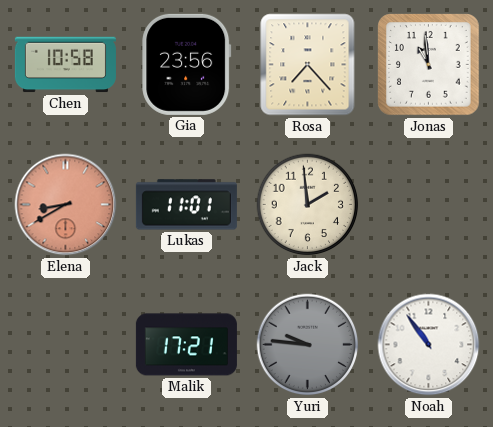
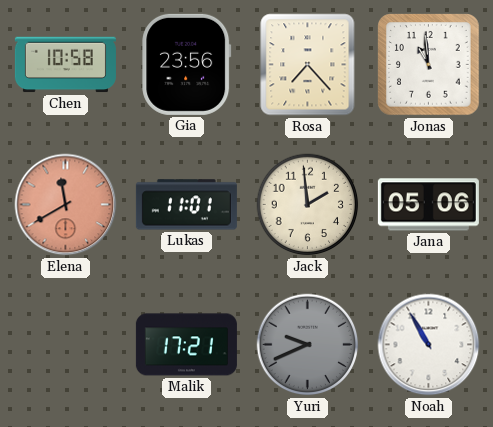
Elena: 8:40 -> 11:40 (66, 205)
Jana: none -> 05:06 (428, 205)
Yuri: 9:46 -> 9:41 (308, 345)
Noah: 10:54 -> 10:55 (429, 345)
